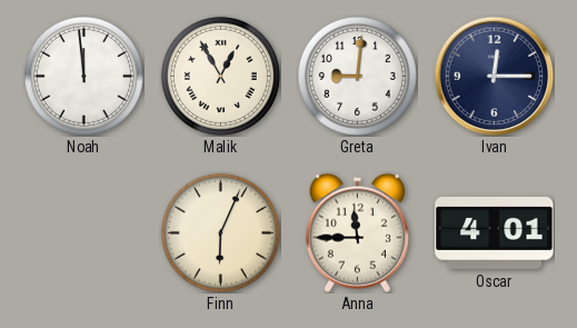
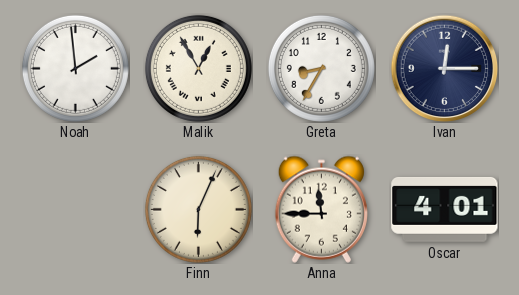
Noah: 11:59 -> 1:59 (75, 68)
Greta: 9:01 -> 8:35 (321, 68)
